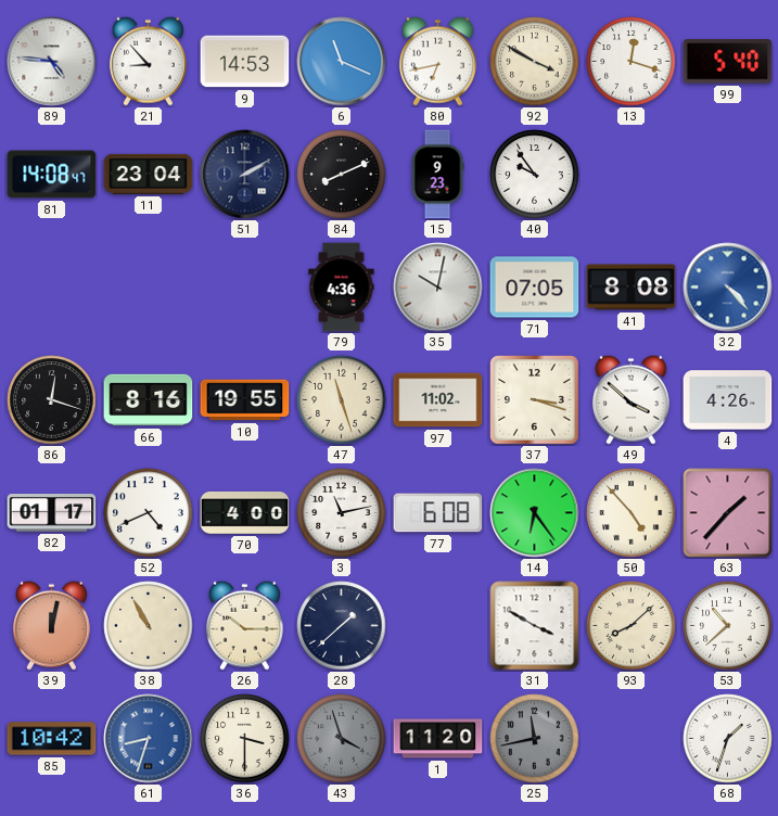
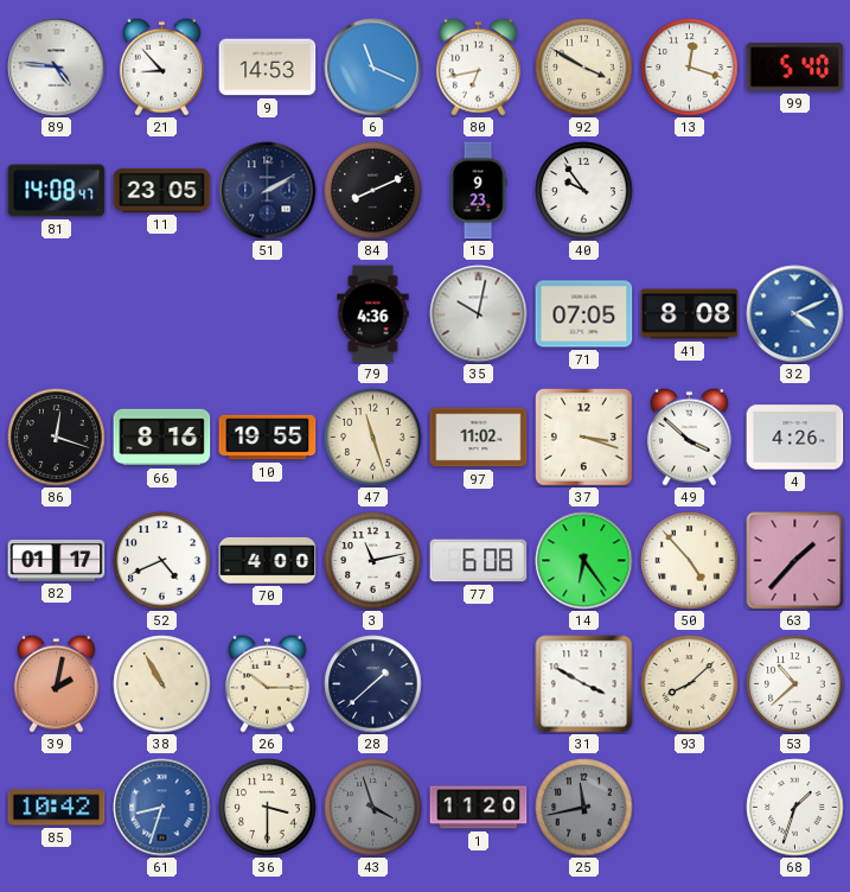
11: 23:04 -> 23:05 (162, 190)
32: 4:23 -> 4:11 (795, 314)
39: 12:02 -> 2:02 (56, 683)
